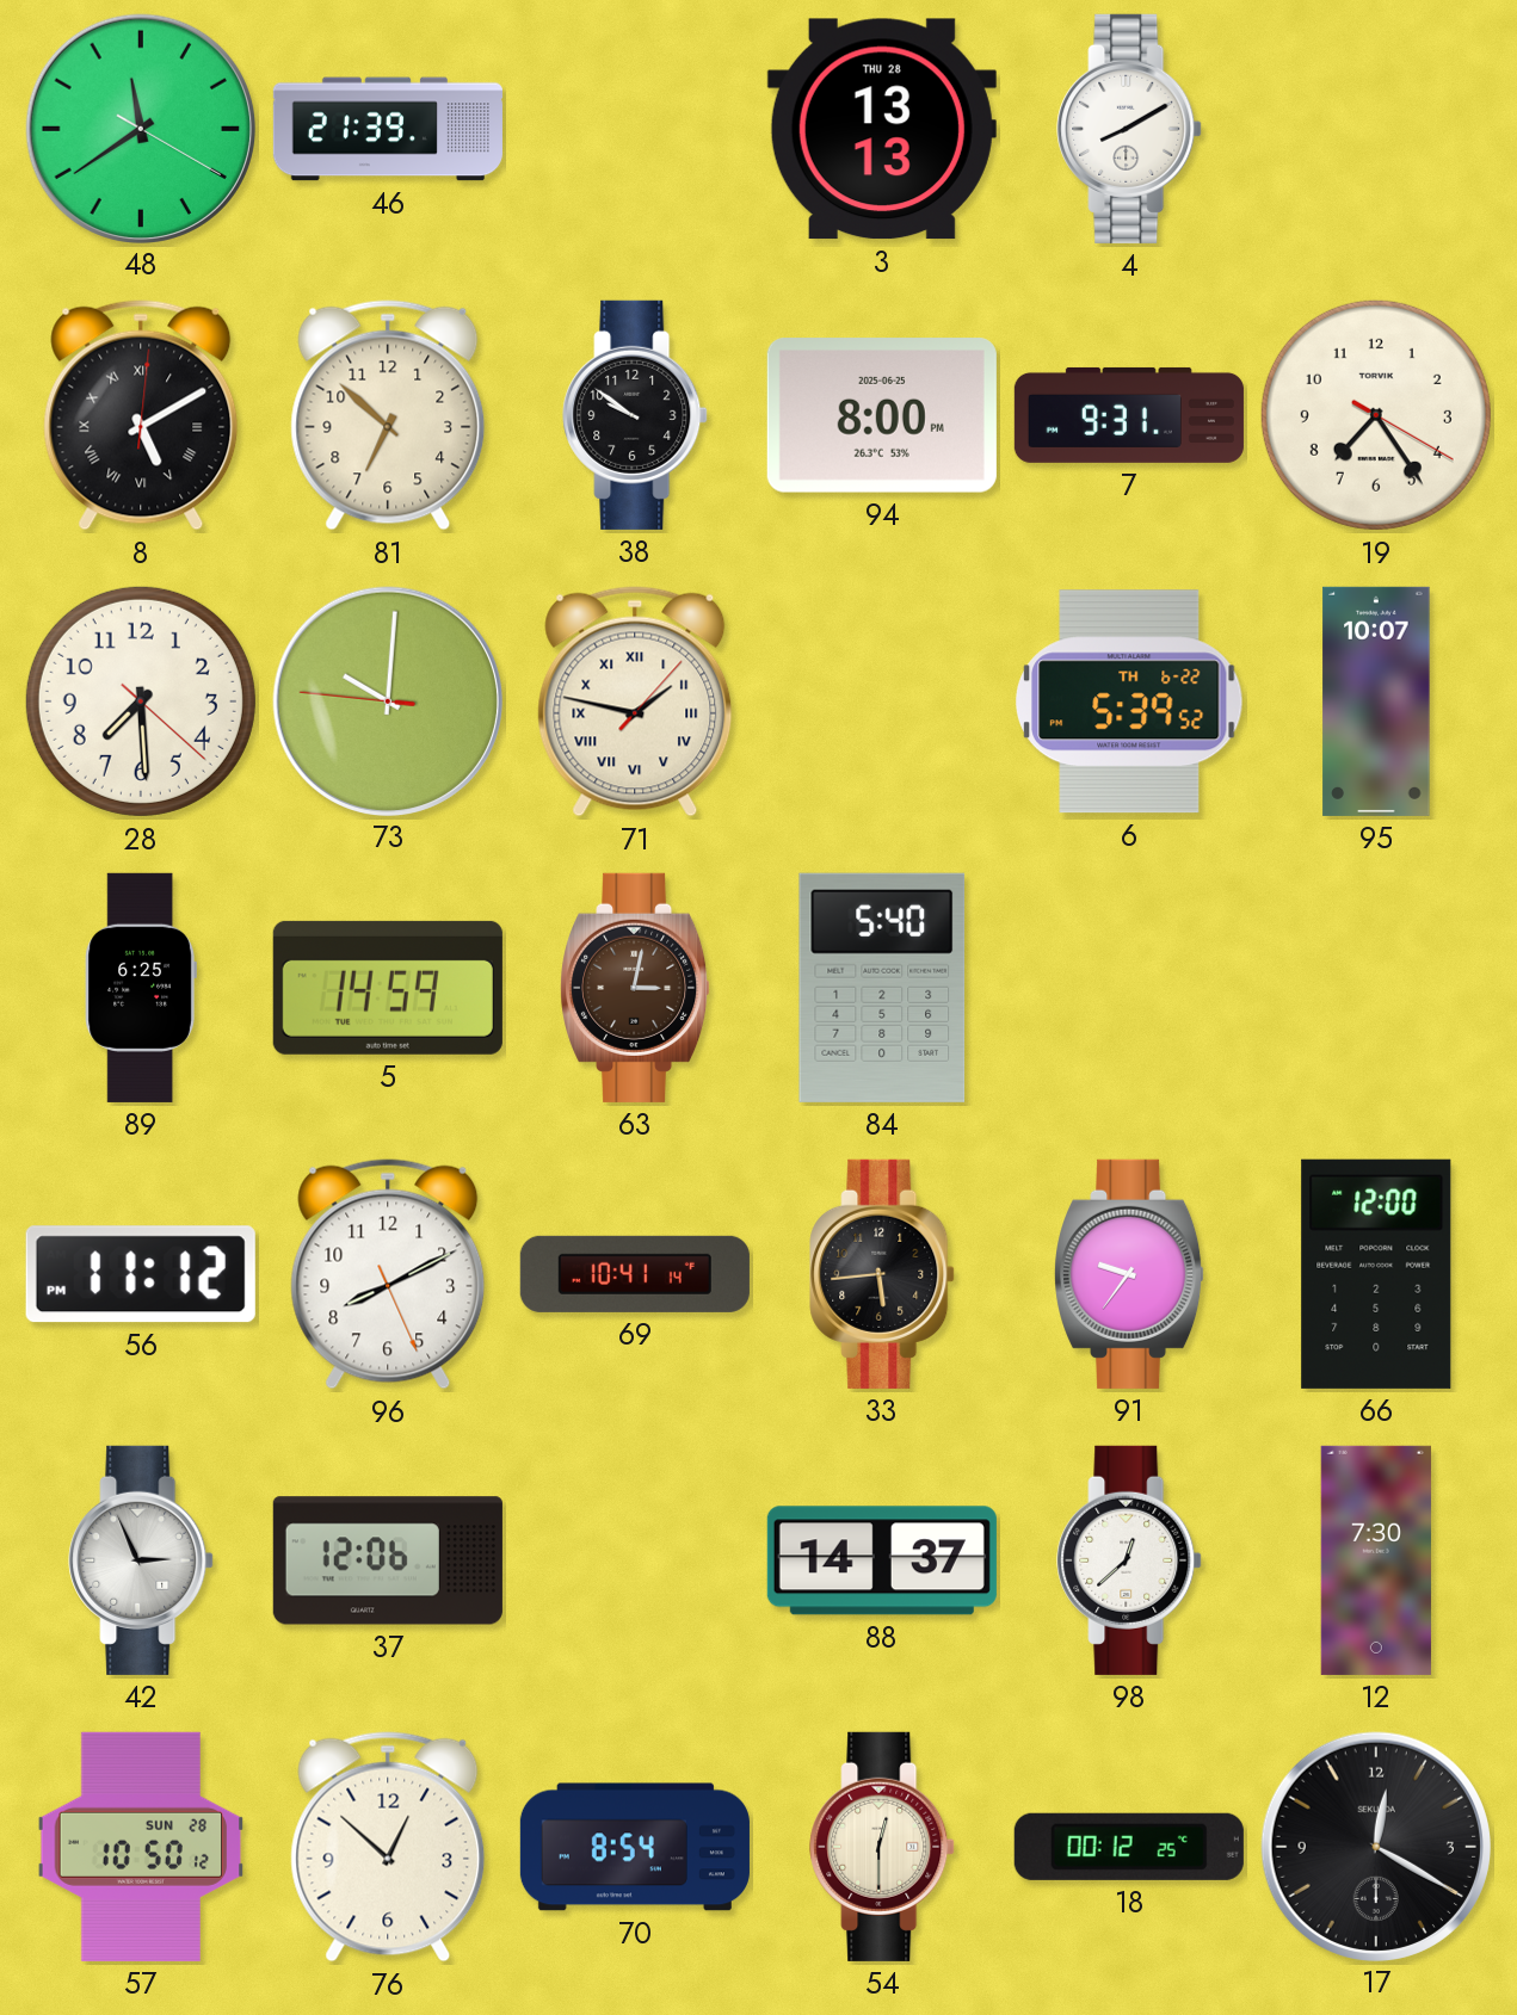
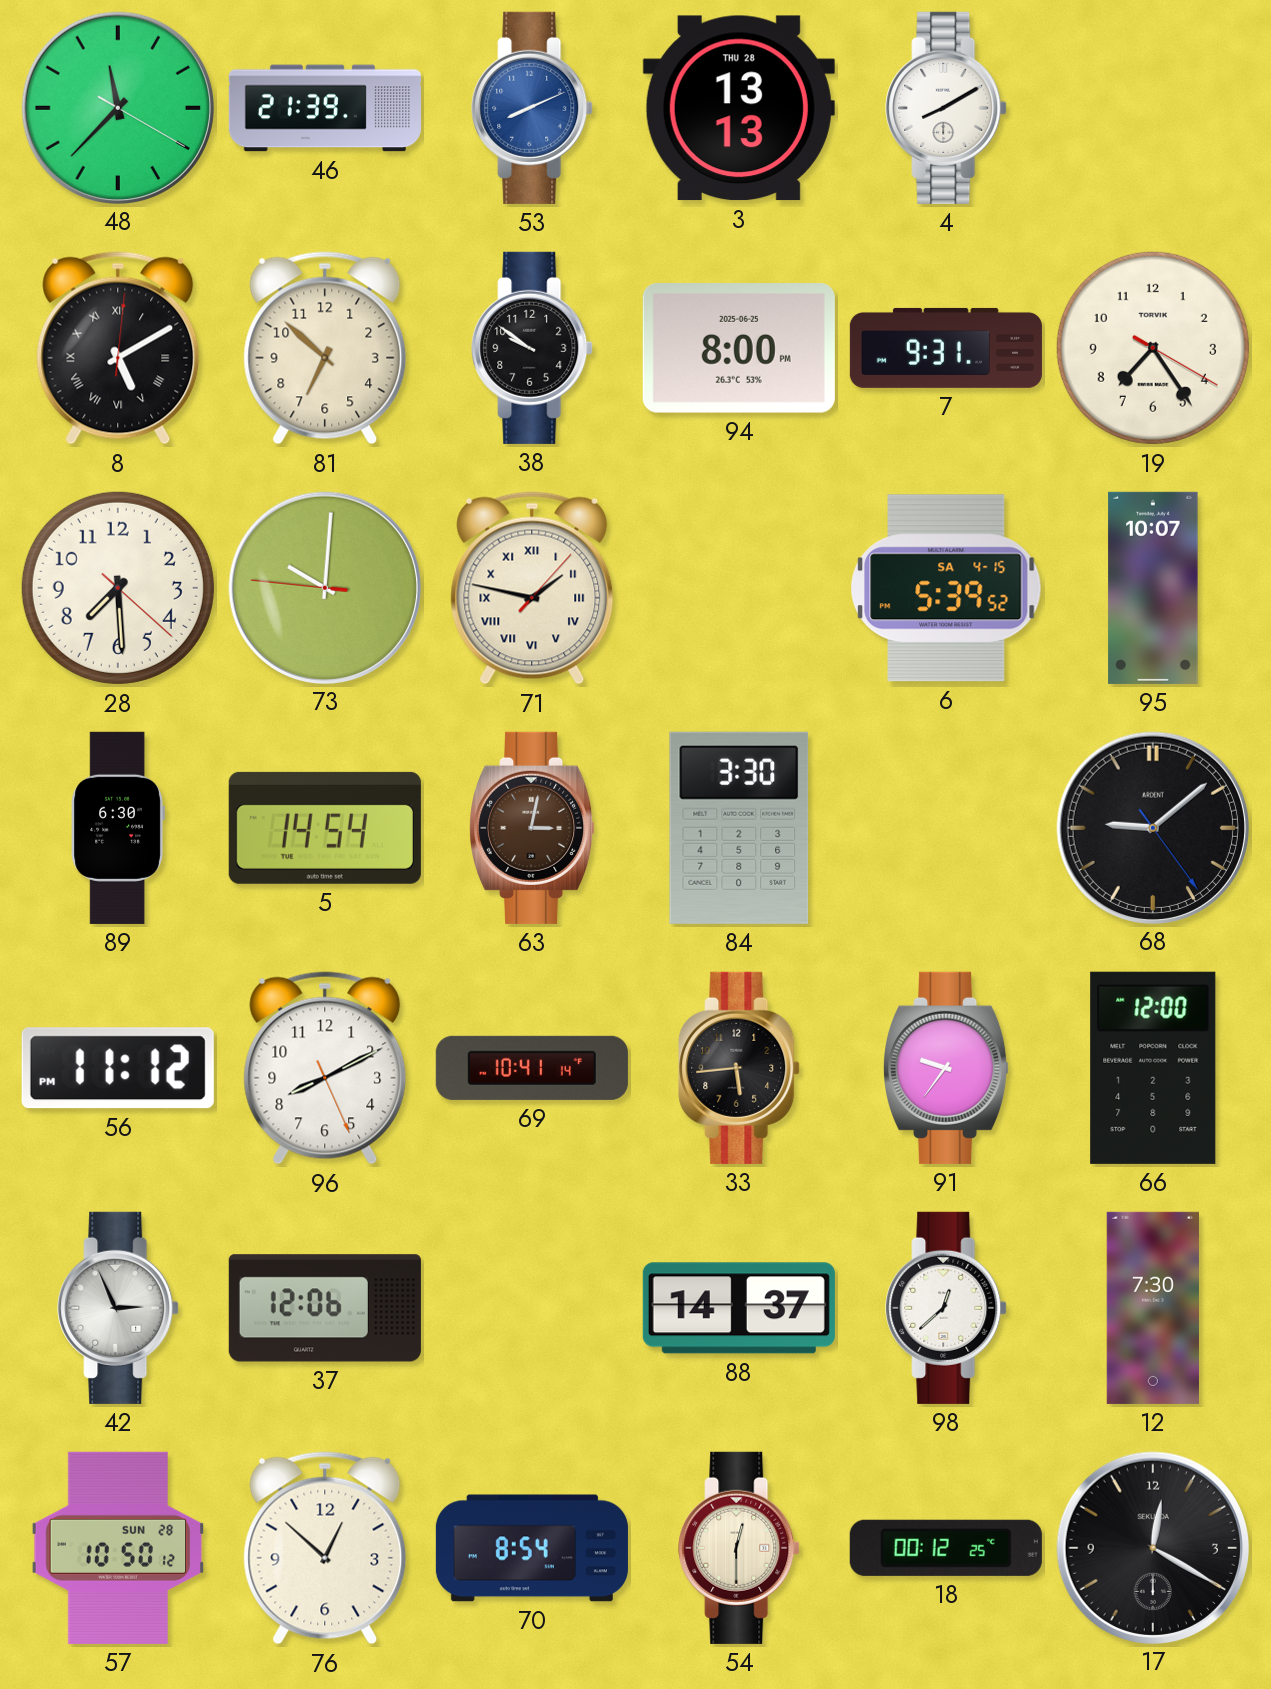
48: 11:39 -> 11:37 (117, 107)
53: none -> 8:11 (532, 108)
6 date: TH 6-22 -> SA 4-15 (946, 588)
89: 6:25 -> 6:30 (118, 828)
5: 14:59 -> 14:54 (325, 828)
84: 5:40 -> 3:30 (739, 828)
68: none -> 9:08 (1152, 827)
